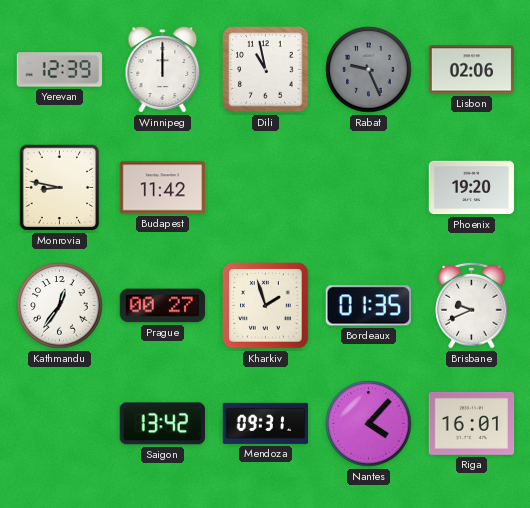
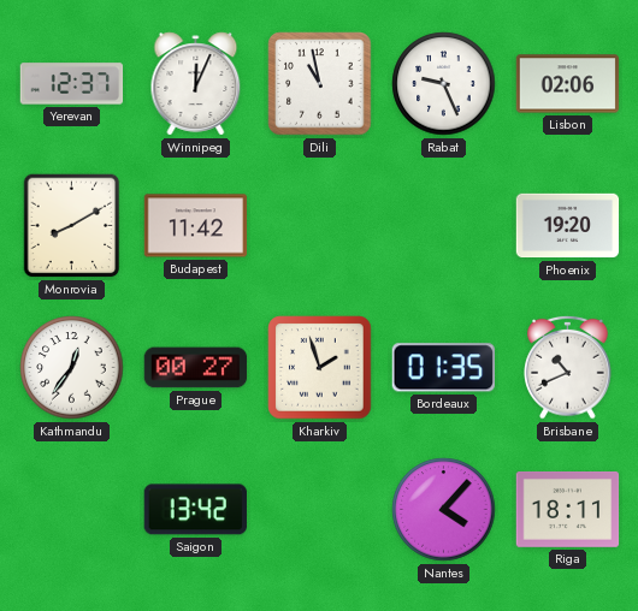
Yerevan: 12:39 -> 12:37 (72, 84)
Winnipeg: 12:00 -> 12:04 (196, 84)
Rabat dial: grey -> white (444, 84)
Monrovia: 8:47 -> 8:10 (72, 226)
Brisbane: 9:41 -> 10:41 (568, 367)
Mendoza: 09:31 -> none (266, 423)
Riga: 16:01 -> 18:11 (568, 510)
